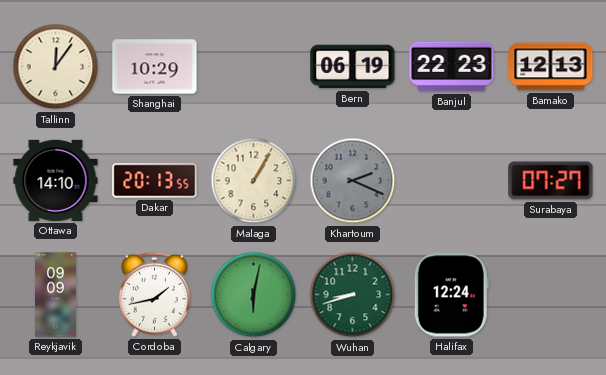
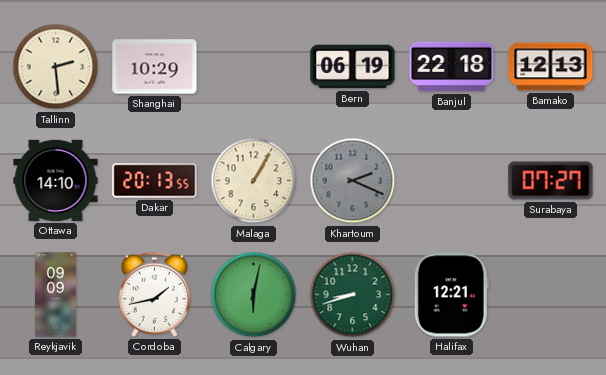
Tallinn: 12:06 -> 2:29 (56, 67)
Banjul: 22:23 -> 22:18 (452, 67)
Halifax: 12:24 -> 12:21 (451, 295)
